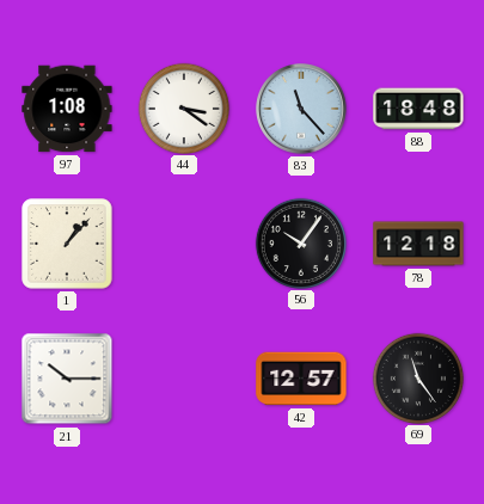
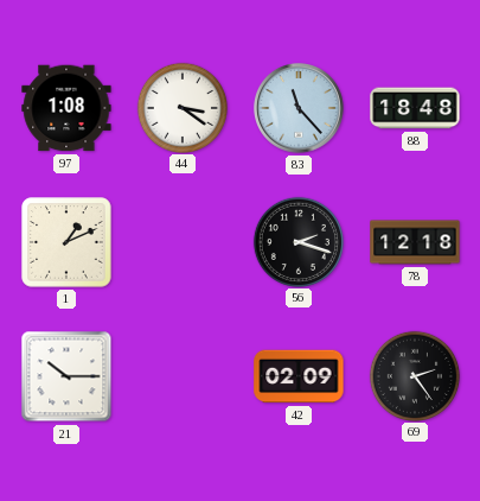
1: 1:07 -> 1:11 (66, 242)
56: 10:06 -> 2:18 (297, 241)
42: 12:57 -> 02:09 (299, 376)
69: 11:24 -> 2:24 (414, 375)
